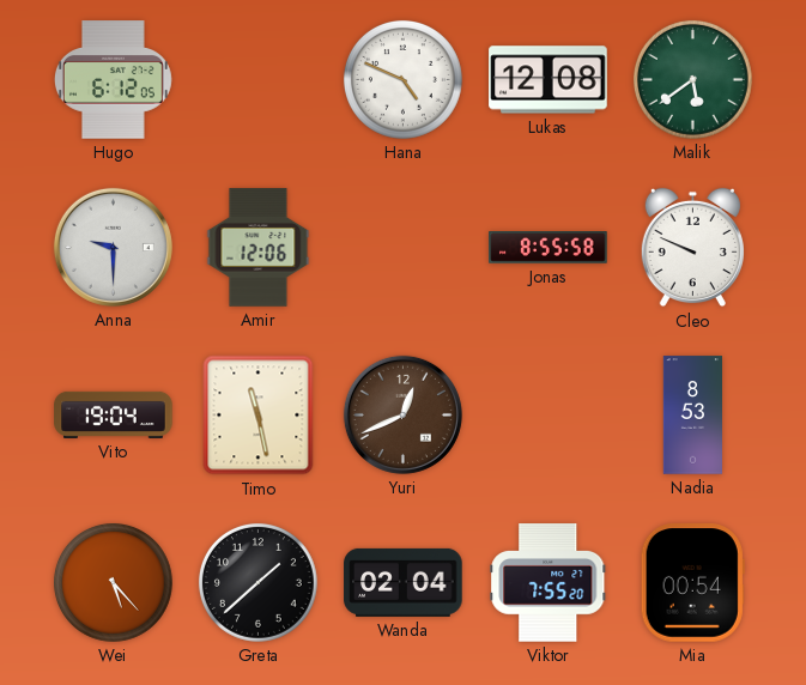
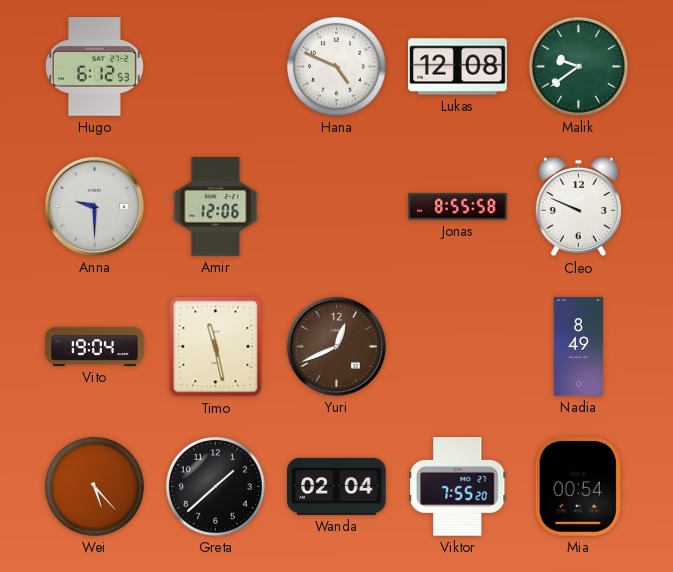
Hugo: 6:12:05 -> 6:12:53 (94, 67)
Malik: 5:39 -> 9:39 (578, 66)
Nadia: 8:53 -> 8:49 (578, 347)
